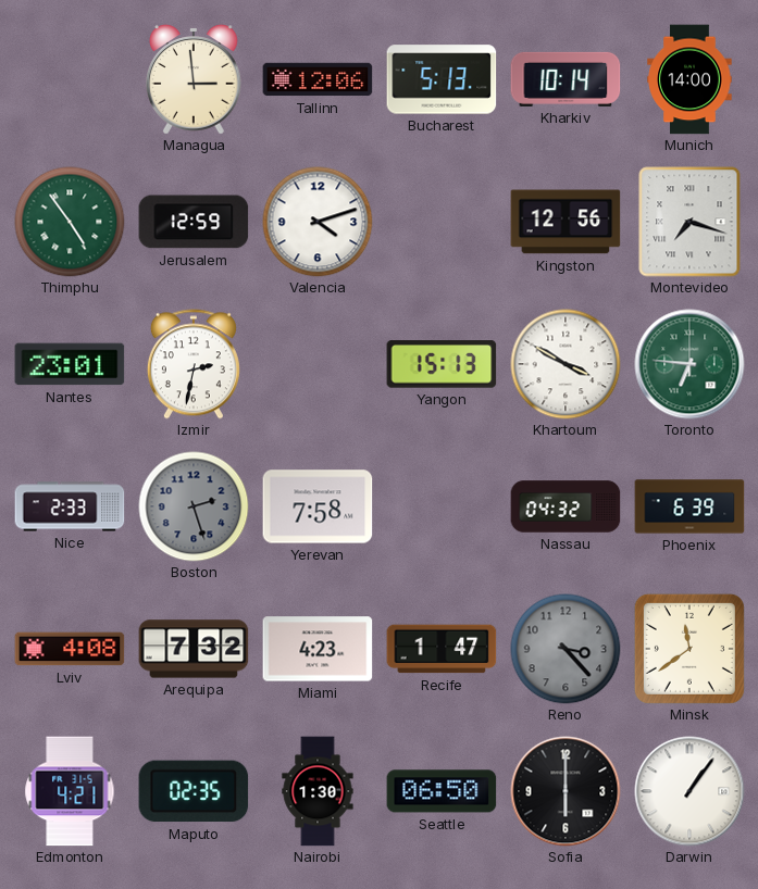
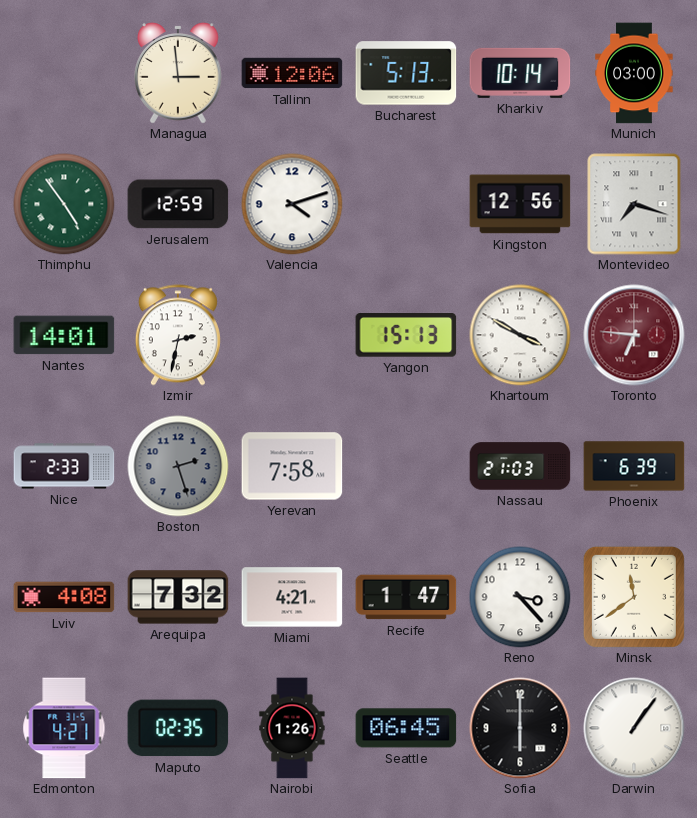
Munich: 14:00 -> 03:00 (634, 73)
Nantes: 23:01 -> 14:01 (64, 335)
Toronto dial: green -> burgundy (634, 335)
Nassau: 04:32 -> 21:03 (520, 466)
Miami: 4:23 -> 4:21 (292, 597)
Reno dial: grey -> white (520, 597)
Nairobi: 1:30 -> 1:26 (292, 728)
Seattle: 06:50 -> 06:45 (406, 728)
